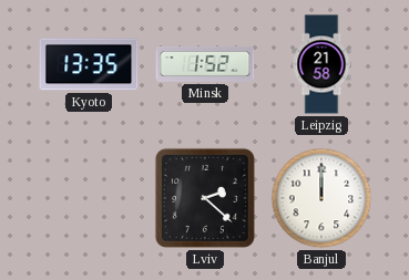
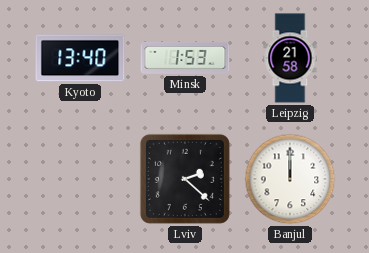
Kyoto: 13:35 -> 13:40 (80, 58)
Minsk: 1:52 -> 1:53 (185, 58)
